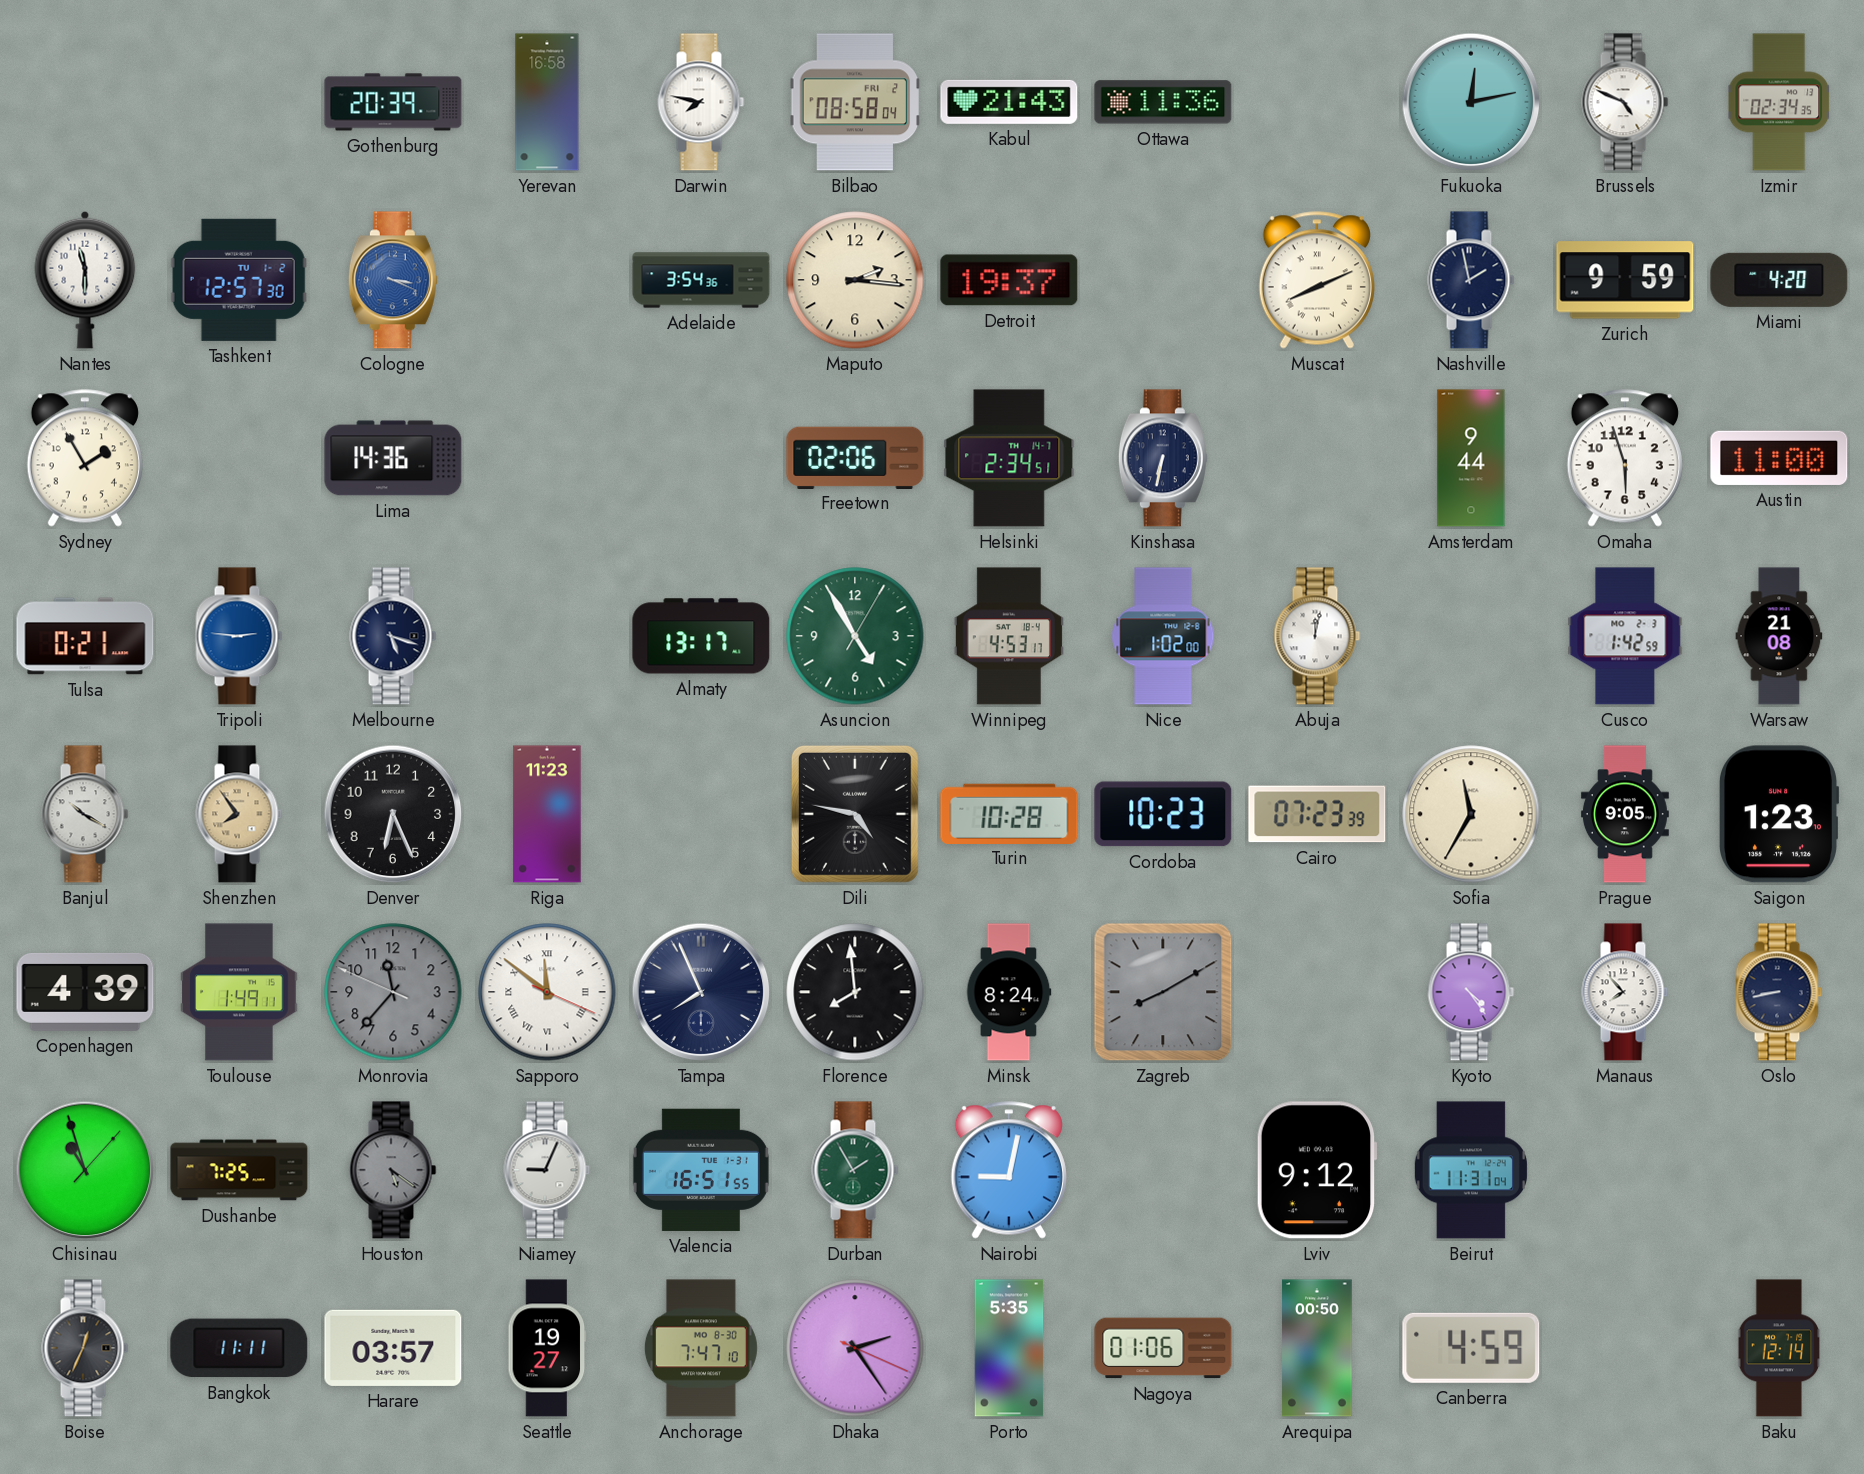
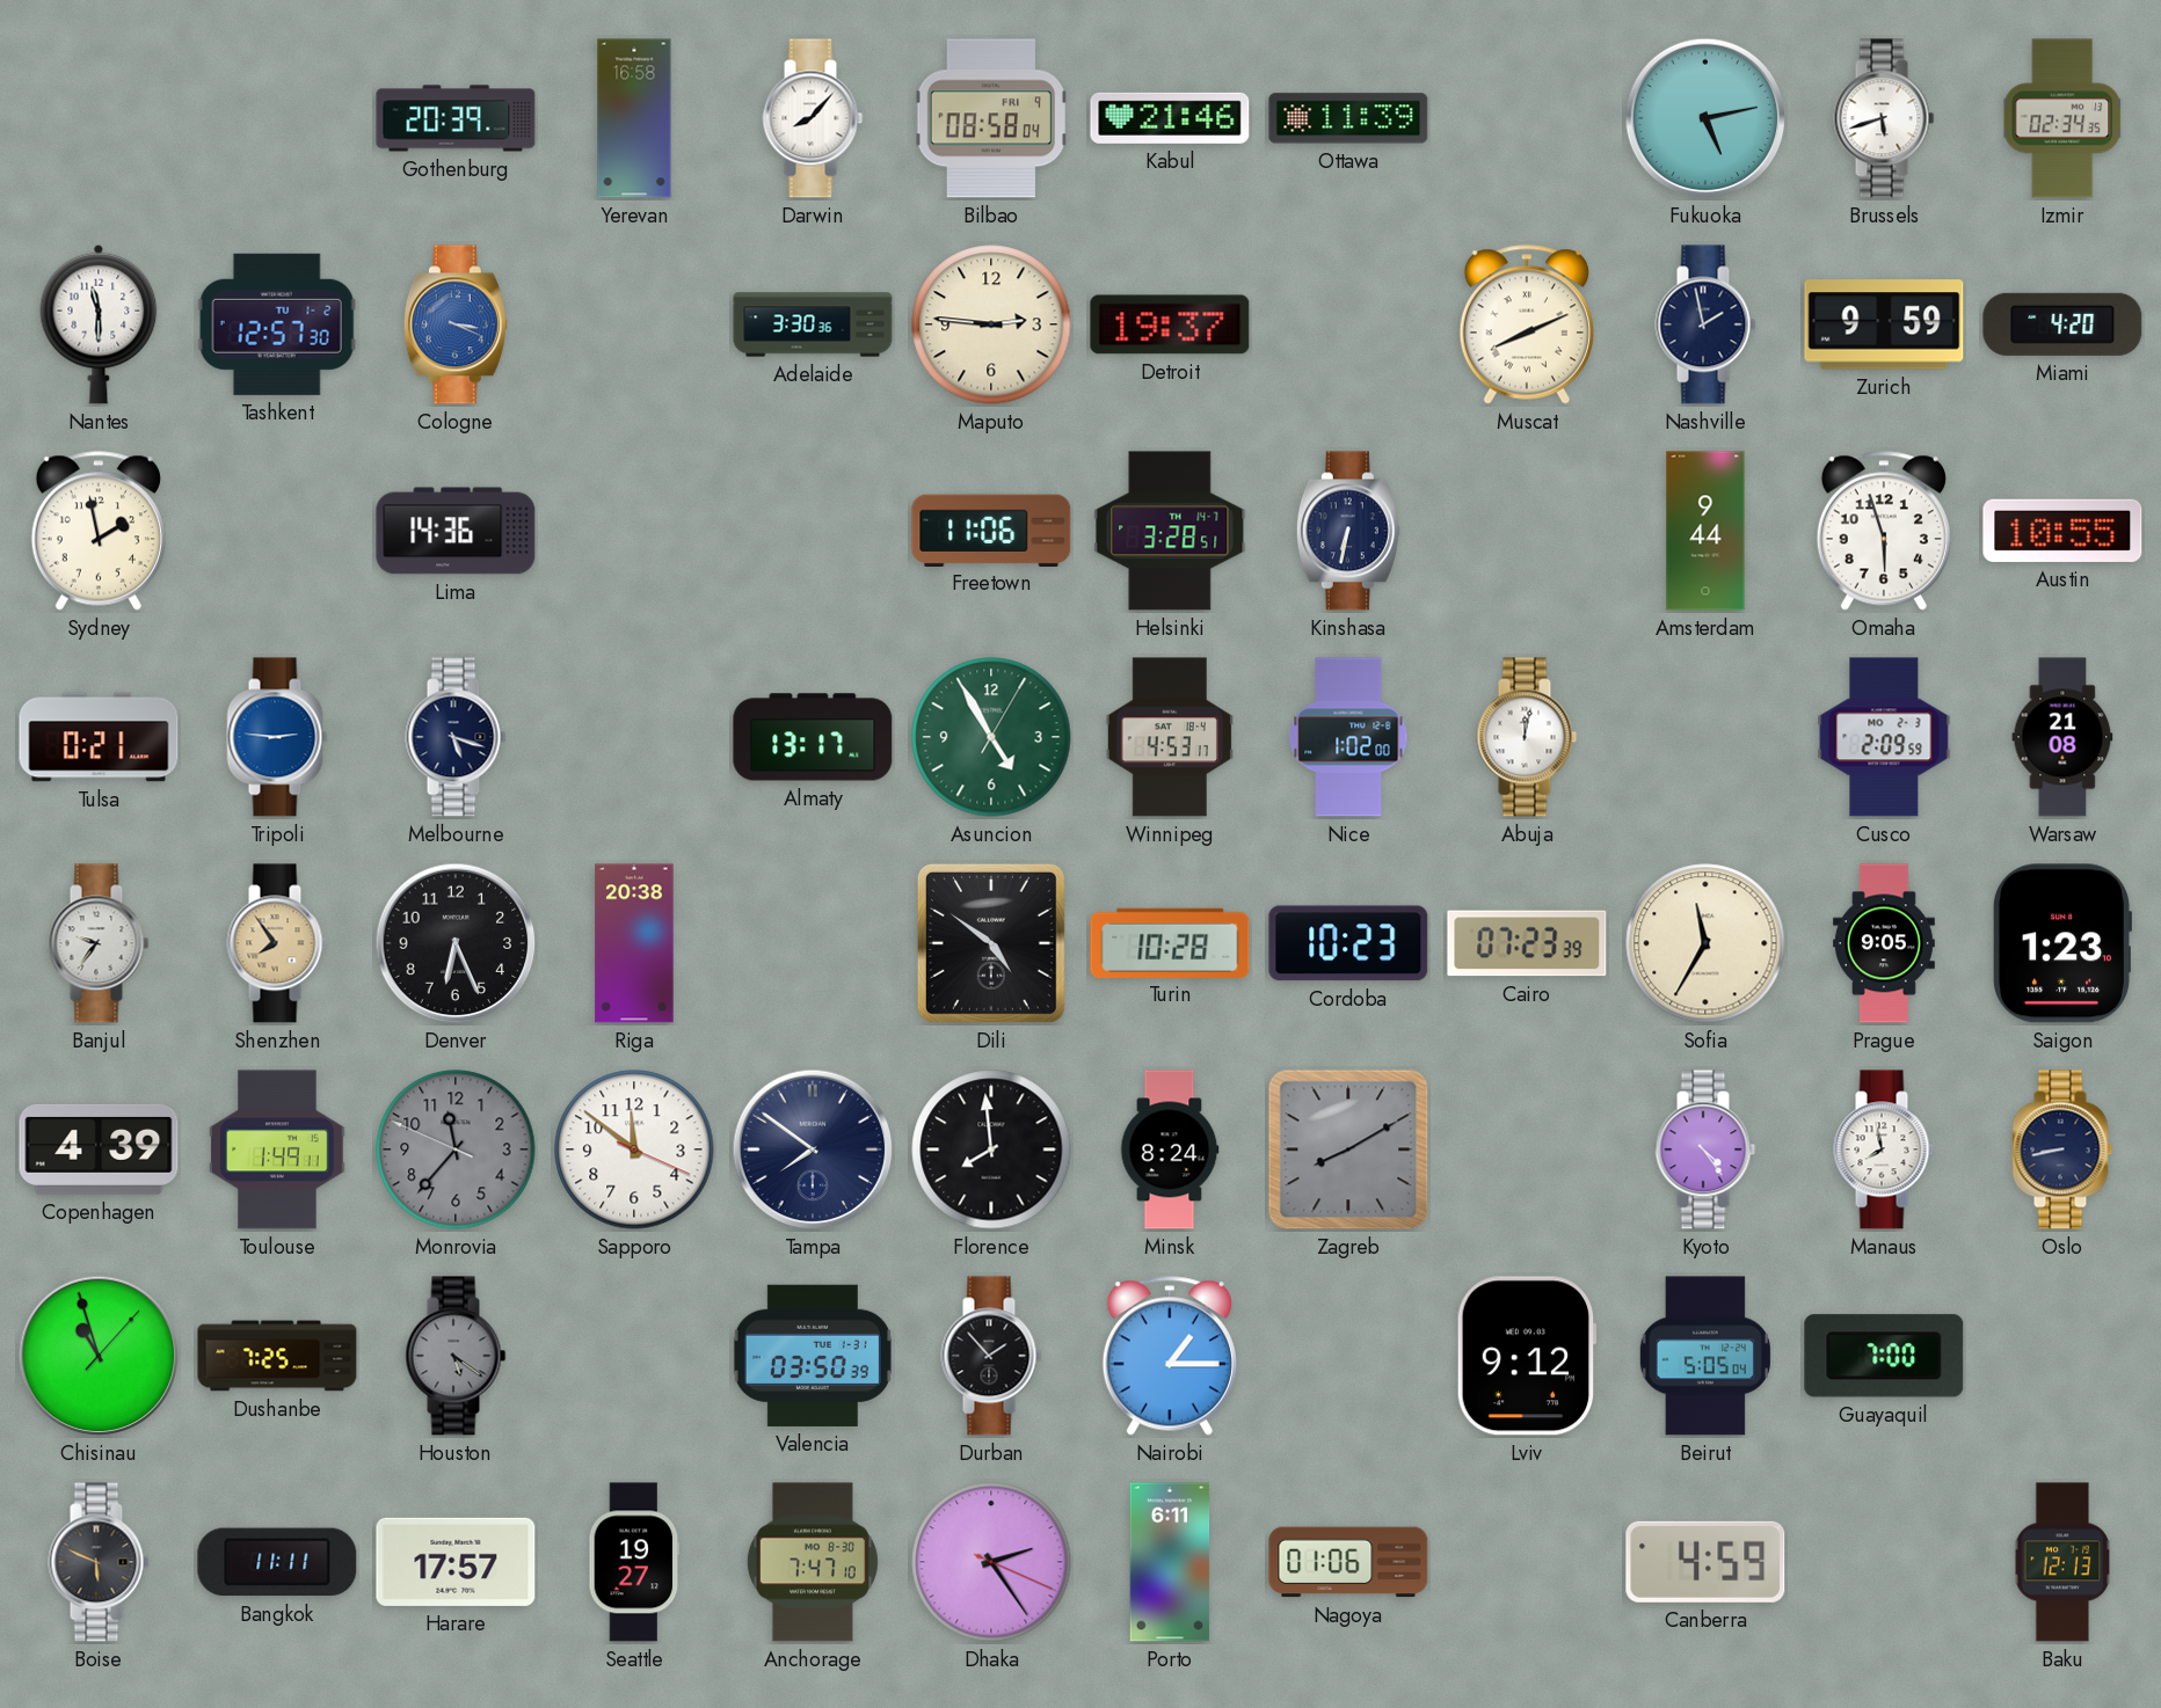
Darwin: 7:47 -> 8:07 (813, 118)
Bilbao date: FRI 2 -> FRI 9 (991, 118)
Kabul: 21:43 -> 21:46 (1170, 118)
Ottawa: 11:36 -> 11:39 (1348, 118)
Fukuoka: 12:13 -> 5:13 (1705, 118)
Brussels: 4:49 -> 5:42 (1884, 118)
Adelaide: 3:54 -> 3:30 (813, 324)
Maputo: 2:16 -> 2:46 (991, 324)
Sydney: 1:55 -> 1:58 (99, 531)
Freetown: 02:06 -> 11:06 (991, 530)
Helsinki: 2:34 -> 3:28 (1170, 531)
Austin: 11:00 -> 10:55 (2062, 531)
Cusco: 1:42 -> 2:09 (1884, 737)
Banjul: 10:20 -> 9:36 (99, 943)
Riga: 11:23 -> 20:38 (634, 943)
Dili: 4:47 -> 4:51 (991, 943)
Sapporo numerals: Roman -> Arabic (634, 1149)
Tampa: 7:56 -> 7:51 (813, 1149)
Manaus: 7:53 -> 7:58 (1884, 1149)
Niamey: 9:04 -> none (547, 1170)
Valencia: 16:51 -> 03:50 (813, 1356)
Durban: 1:55 -> 1:53 (991, 1356)
Durban dial: green -> black (991, 1356)
Nairobi: 9:02 -> 1:15 (1170, 1356)
Beirut: 11:31 -> 5:05 (1705, 1356)
Guayaquil: none -> 7:00 (1884, 1356)
Boise: 12:34 -> 5:49 (99, 1562)
Harare: 03:57 -> 17:57 (456, 1562)
Porto: 5:35 -> 6:11 (1170, 1562)
Arequipa: 00:50 -> none (1317, 1348)
Baku: 12:14 -> 12:13 (2062, 1562)
